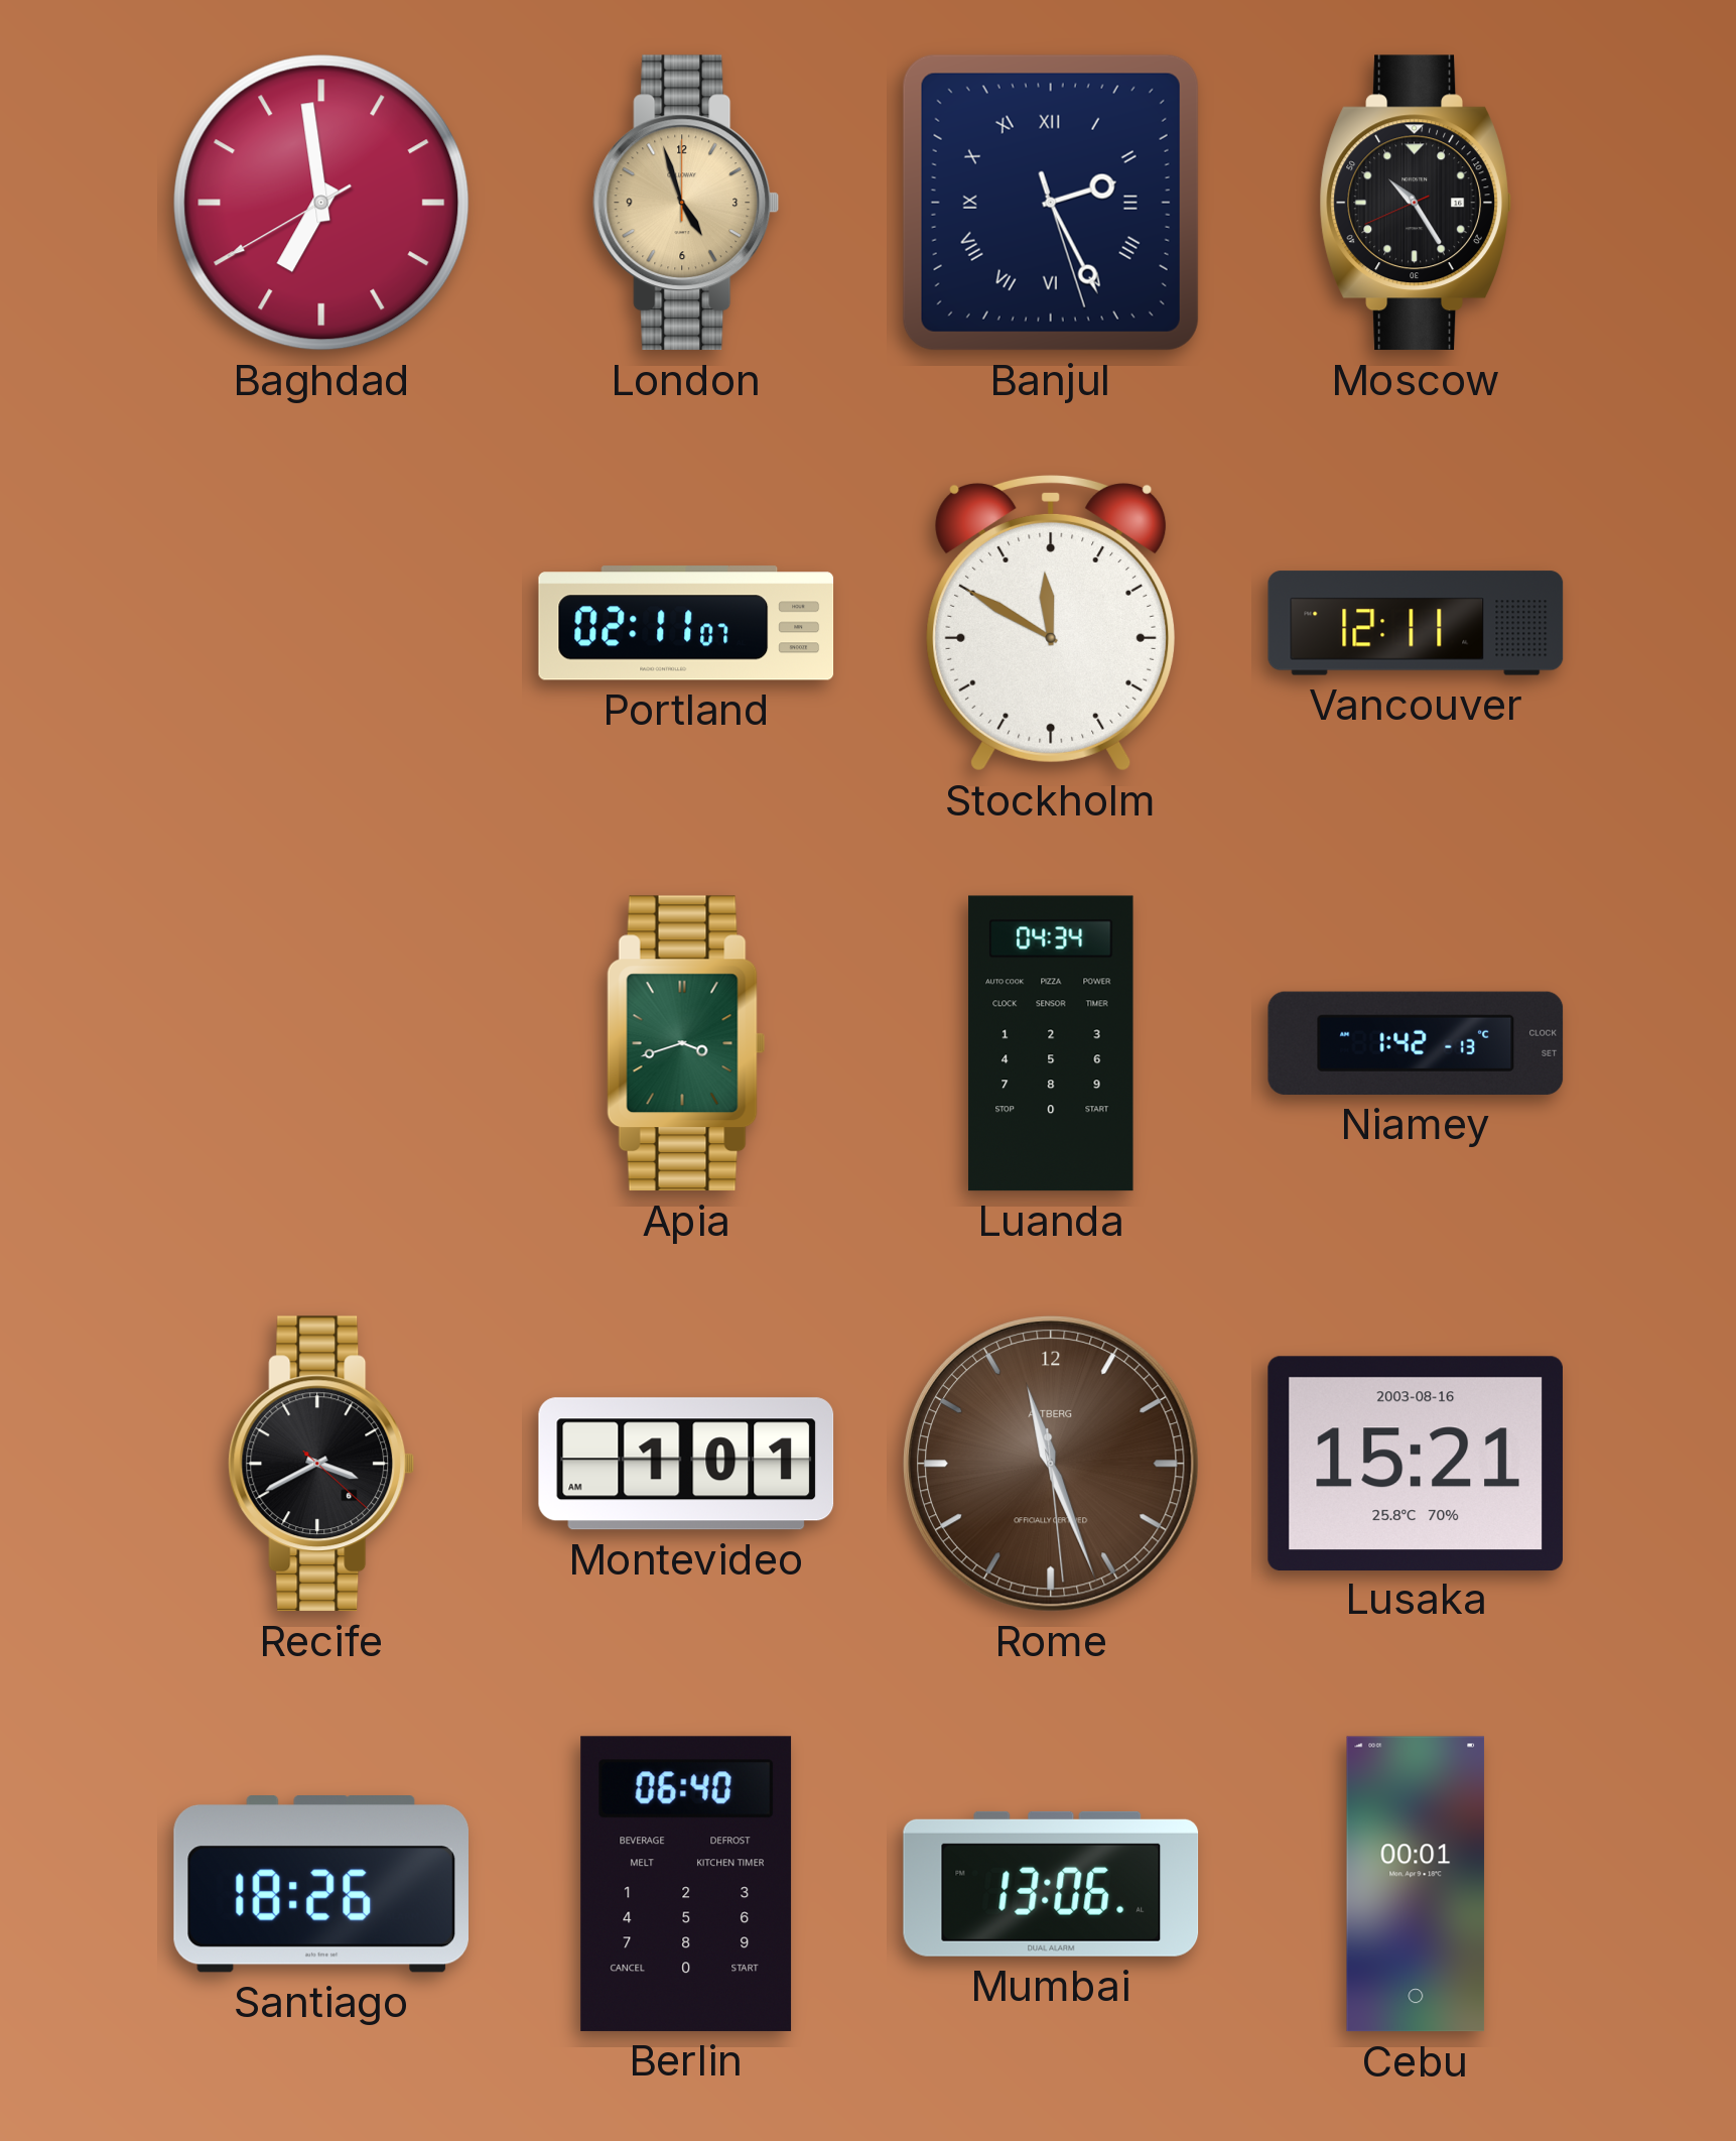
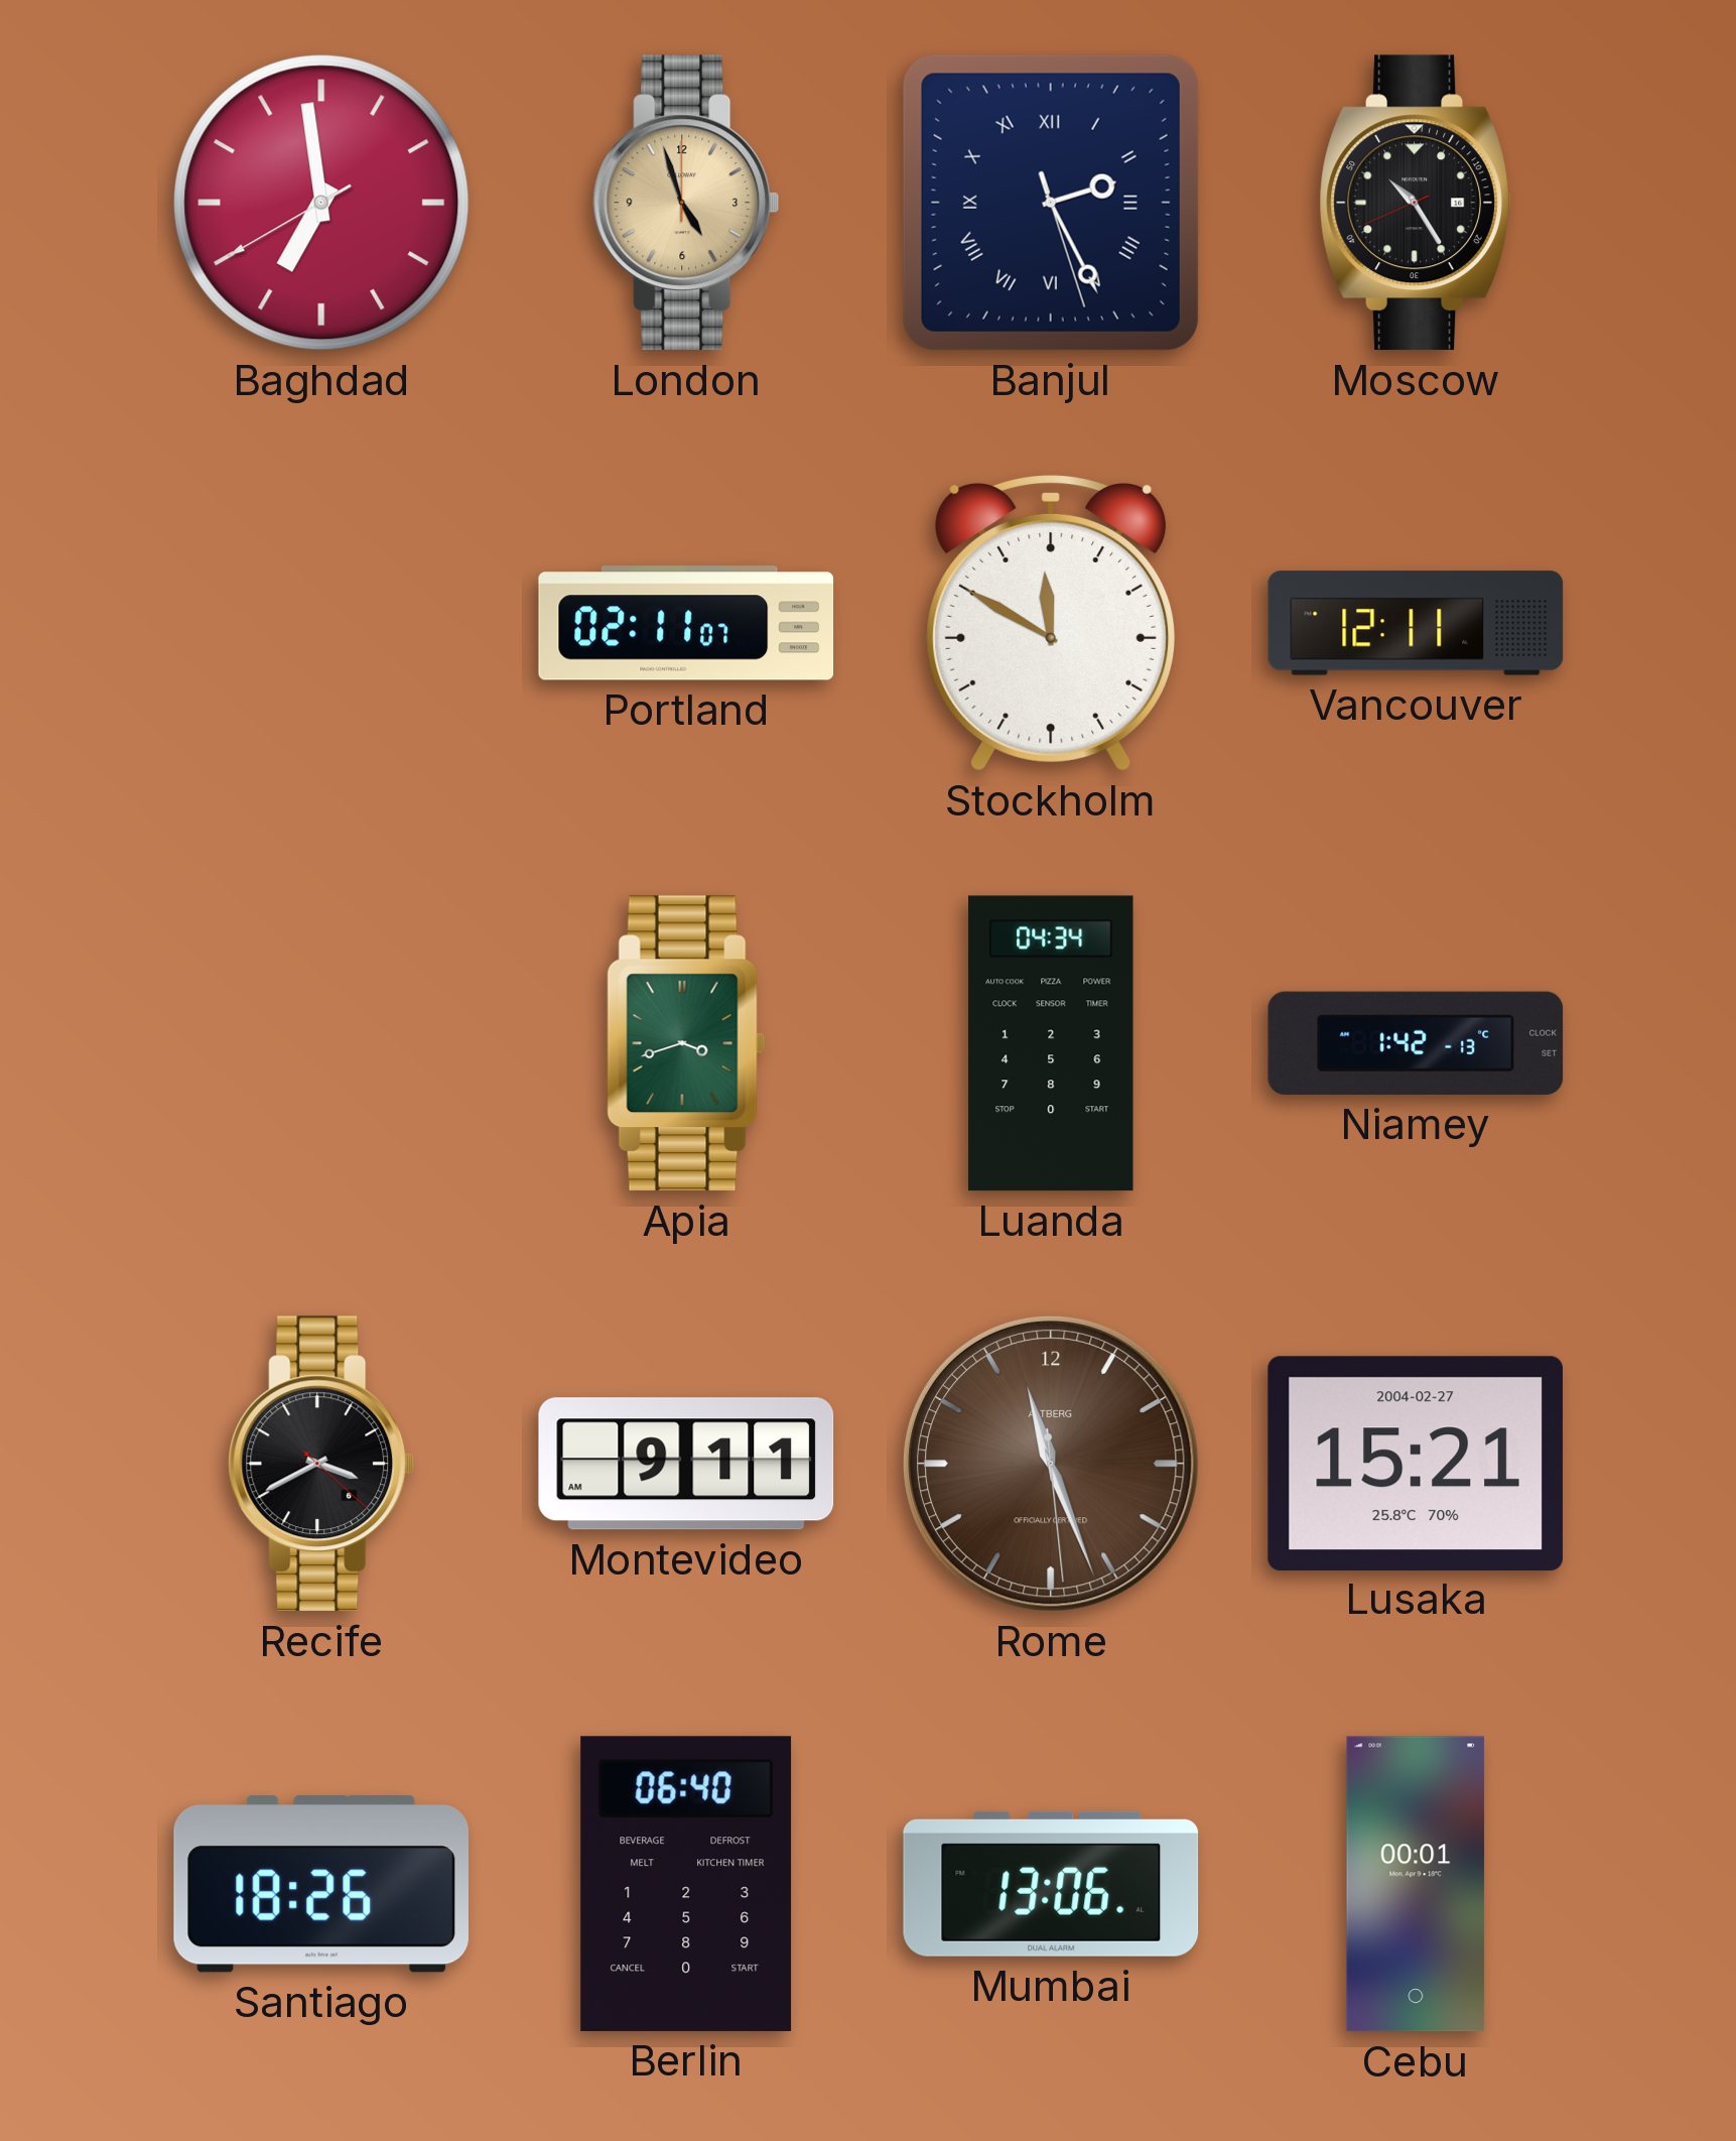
Montevideo: 1:01 -> 9:11 (686, 1464)
Lusaka date: 2003-08-16 -> 2004-02-27 (1416, 1463)
